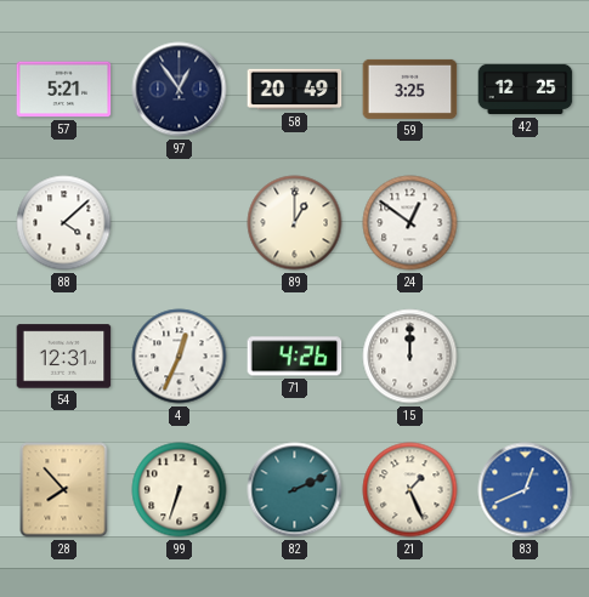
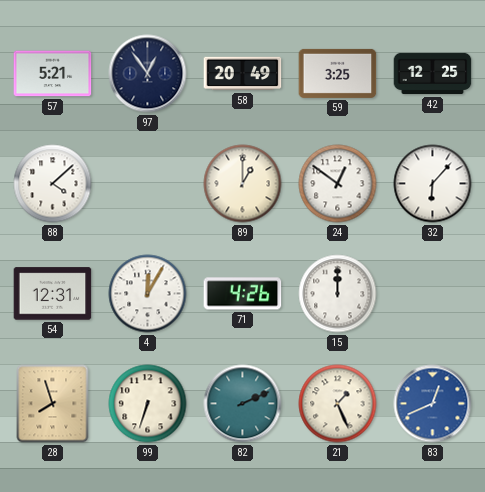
32: none -> 6:07 (433, 184)
4: 12:34 -> 12:05 (148, 294)
28: 7:53 -> 7:57 (53, 404)
